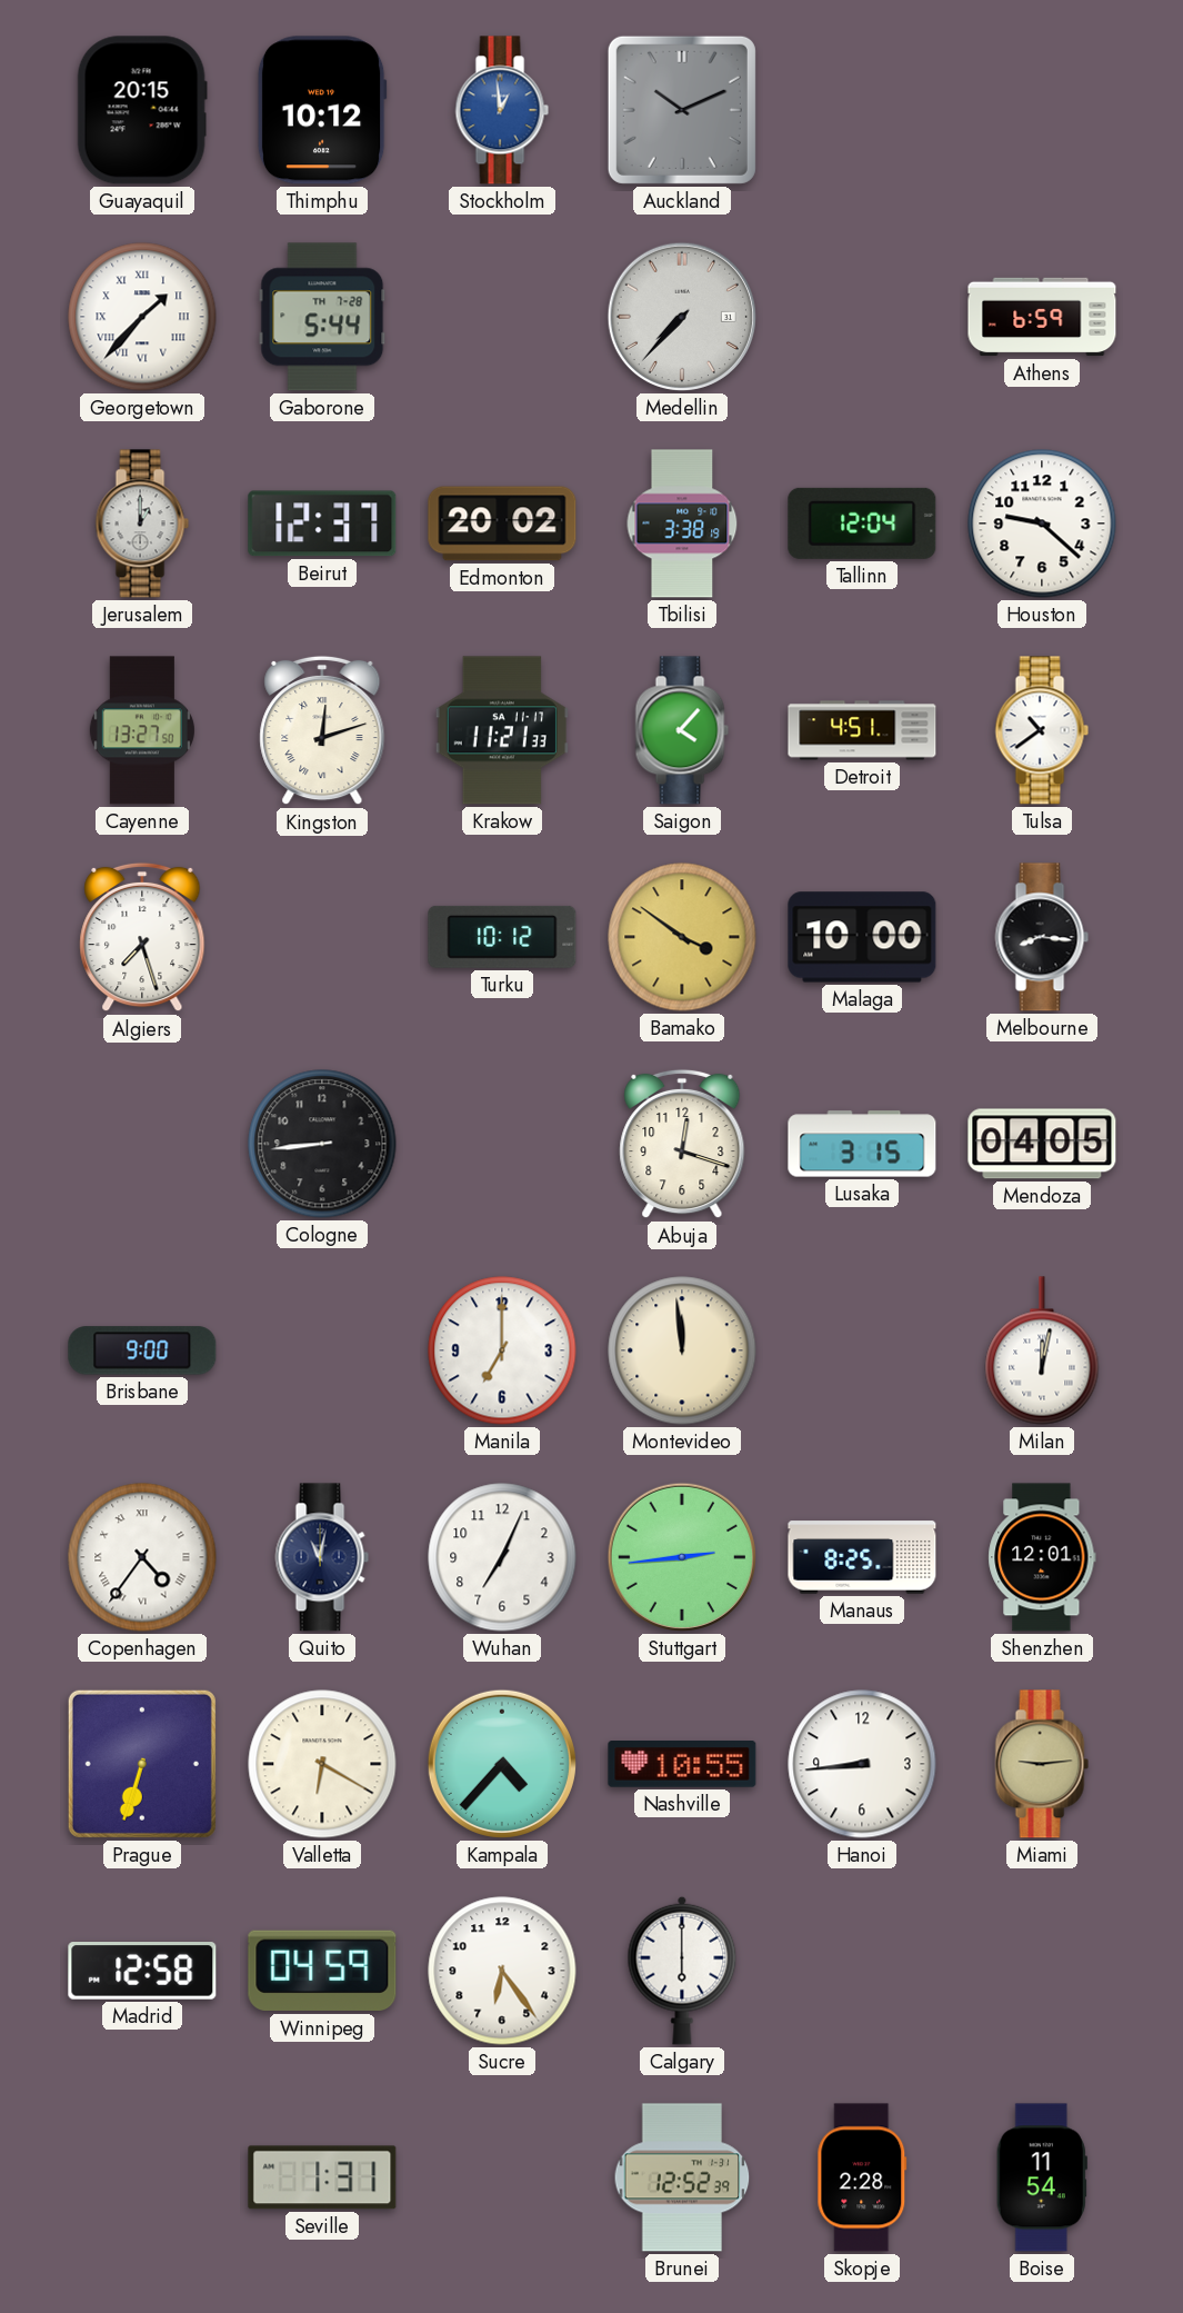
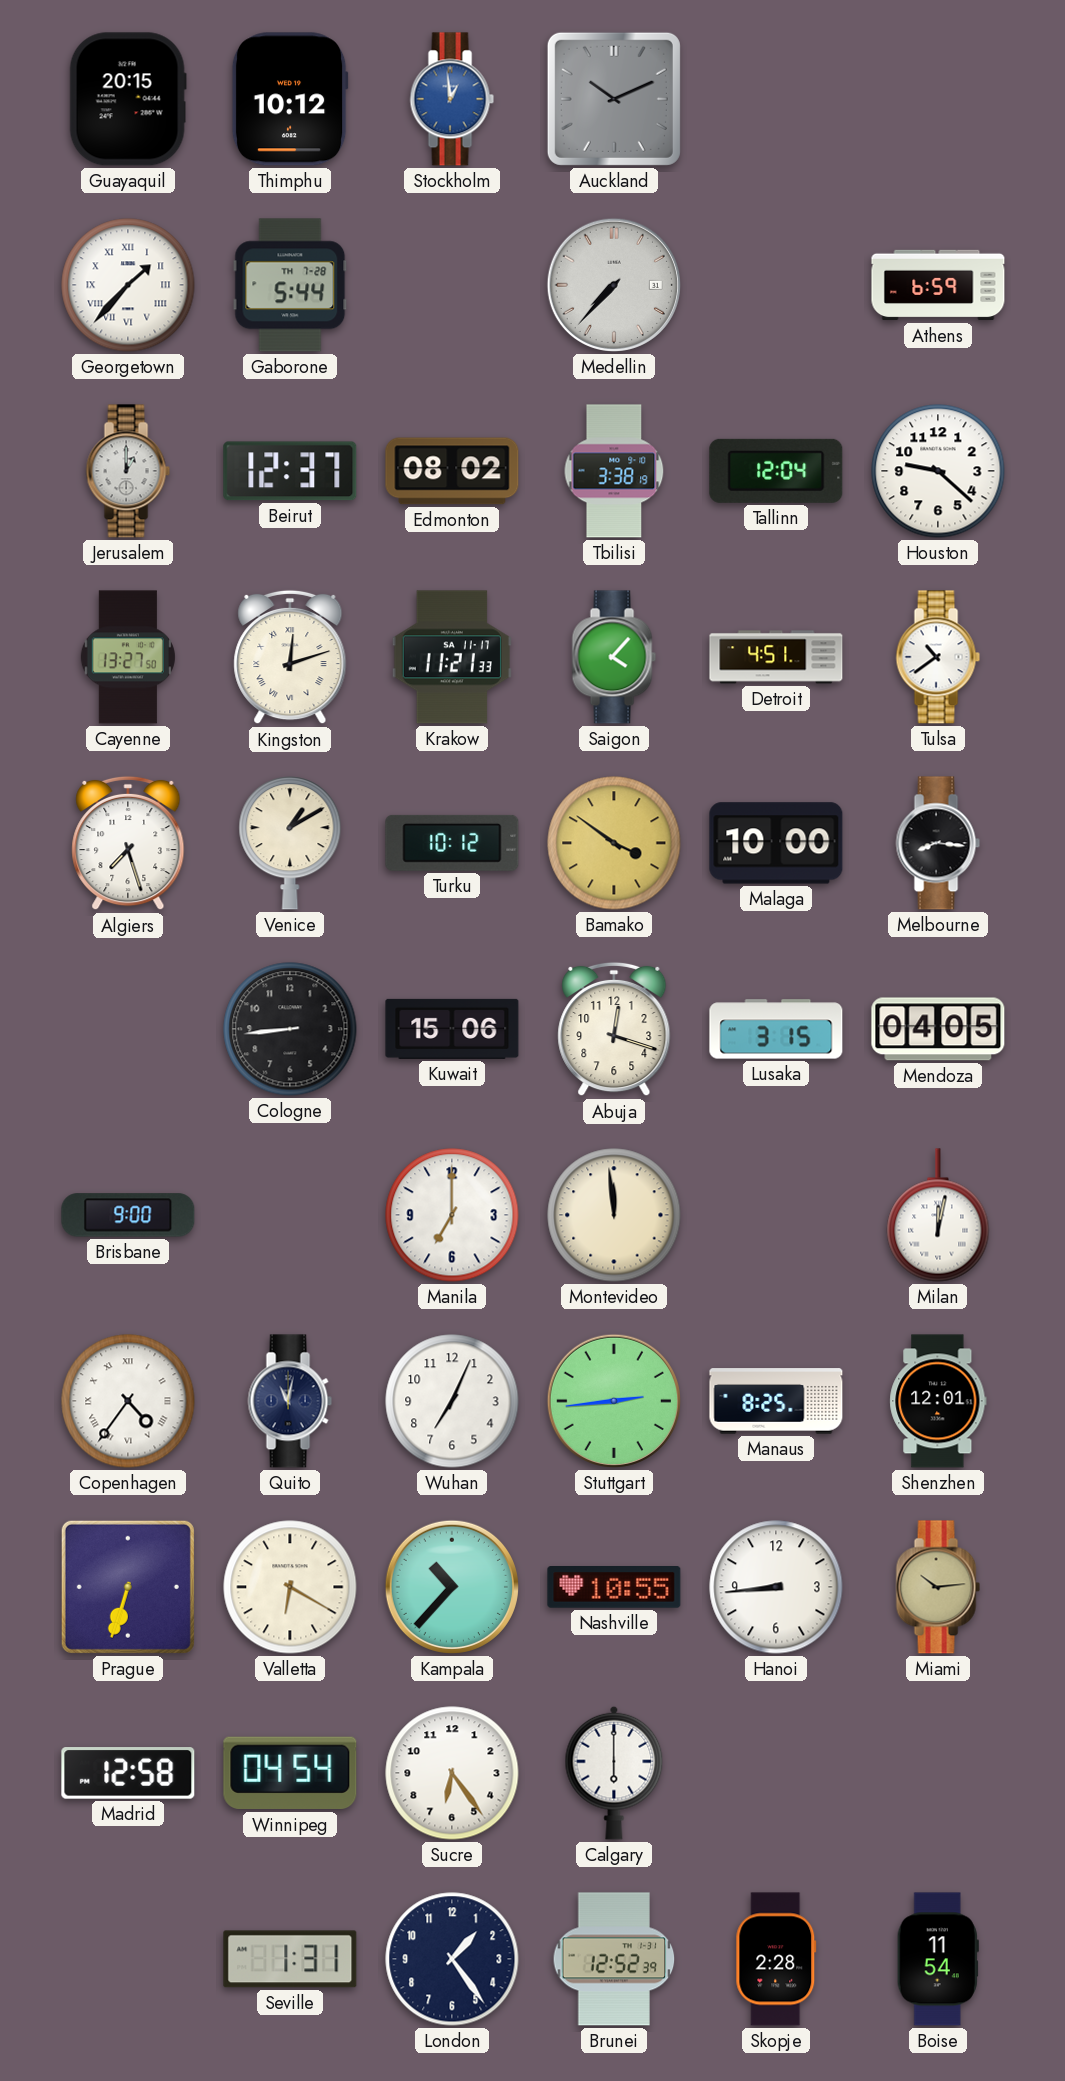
Edmonton: 20:02 -> 08:02 (452, 471)
Venice: none -> 1:10 (290, 843)
Kuwait: none -> 15:06 (452, 1029)
Kampala: 4:37 -> 10:37 (452, 1587)
Miami: 9:14 -> 10:14 (938, 1587)
Winnipeg: 04:59 -> 04:54 (290, 1773)
London: none -> 1:24 (452, 1959)
